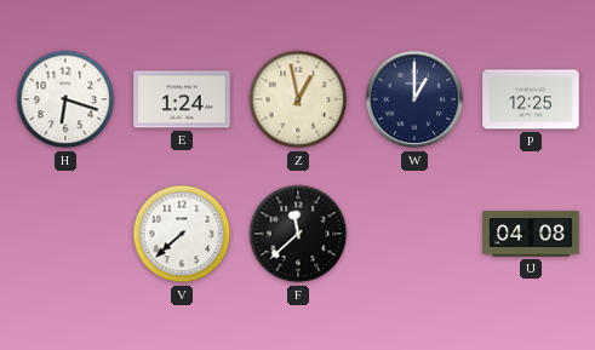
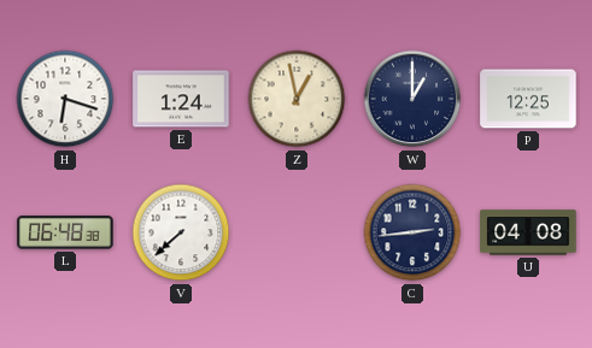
L: none -> 06:48 (65, 232)
F: 11:38 -> none (298, 234)
C: none -> 2:44 (412, 232)
